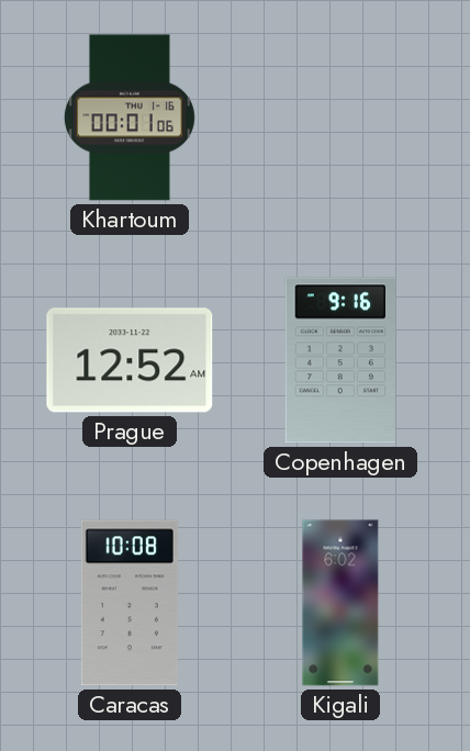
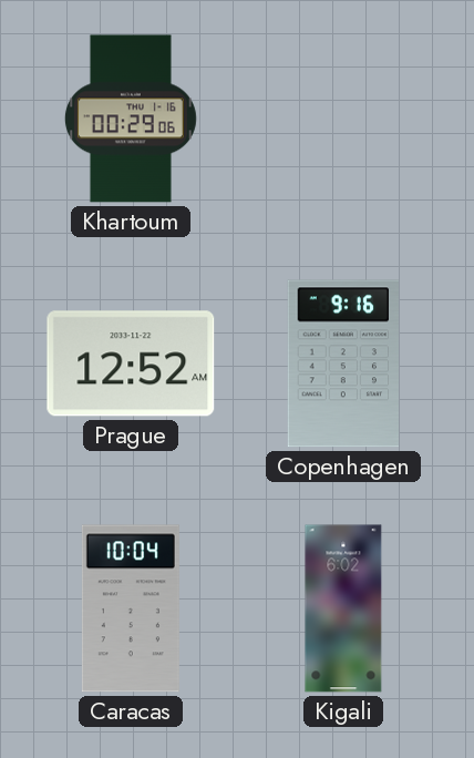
Khartoum: 00:01 -> 00:29 (131, 119)
Caracas: 10:08 -> 10:04 (131, 608)
